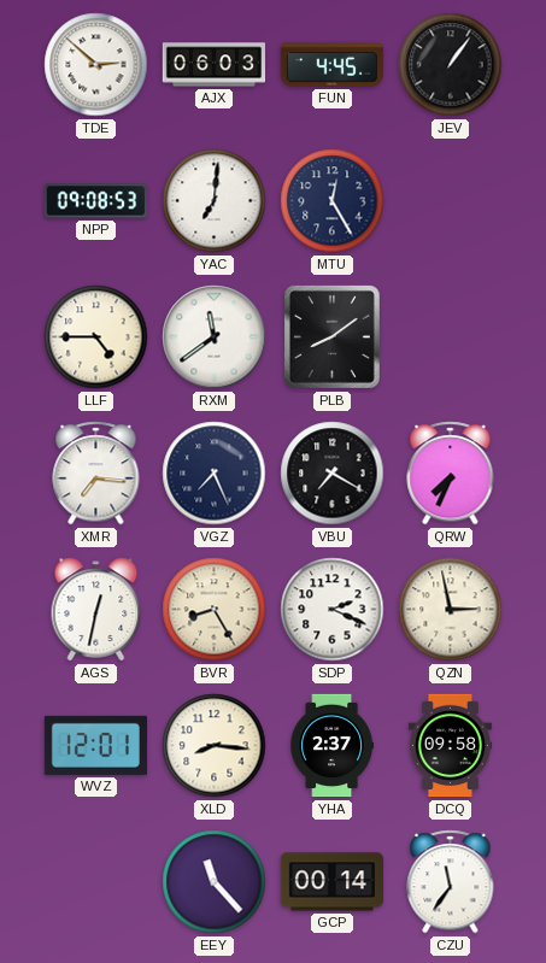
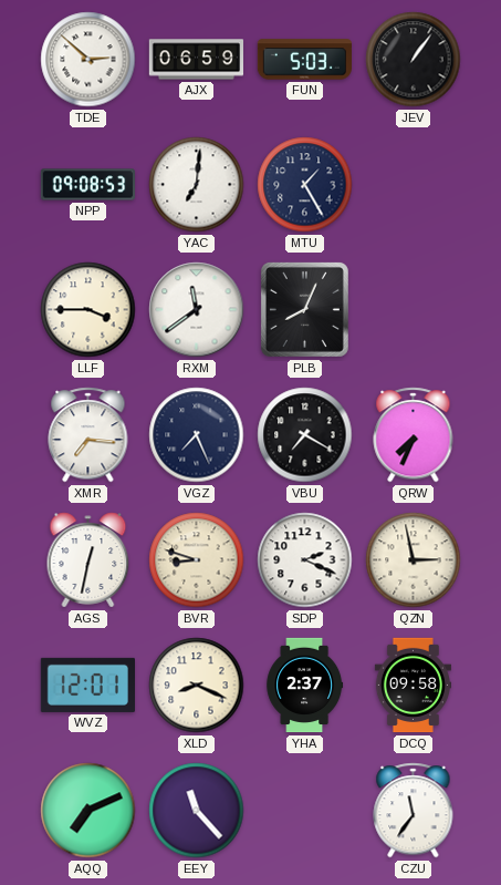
AJX: 06:03 -> 06:59 (197, 60)
FUN: 4:45 -> 5:03 (304, 60)
MTU: 12:25 -> 1:25 (305, 185)
LLF: 4:45 -> 3:45 (88, 310)
PLB: 8:09 -> 8:04 (304, 309)
BVR: 8:25 -> 8:48 (197, 560)
XLD: 8:16 -> 8:19 (197, 686)
AQQ: none -> 7:11 (88, 811)
GCP: 00:14 -> none (331, 882)
